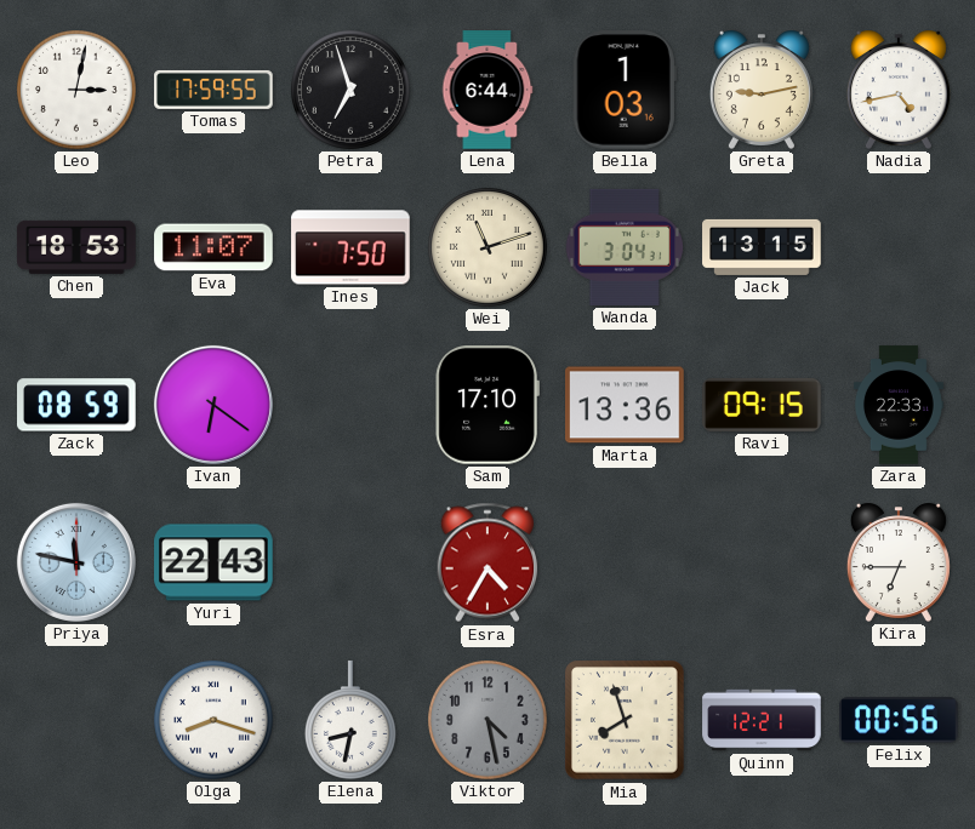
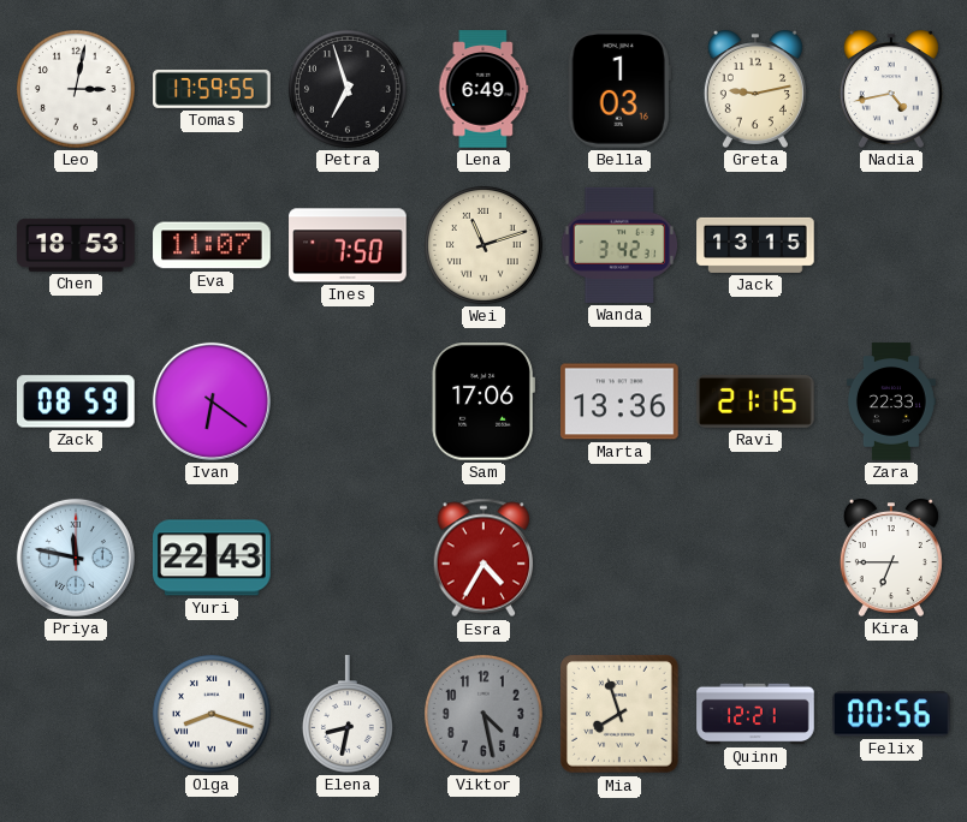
Lena: 6:44 -> 6:49 (483, 89)
Wanda: 3:04 -> 3:42 (619, 245)
Sam: 17:10 -> 17:06 (483, 403)
Ravi: 09:15 -> 21:15 (755, 401)
